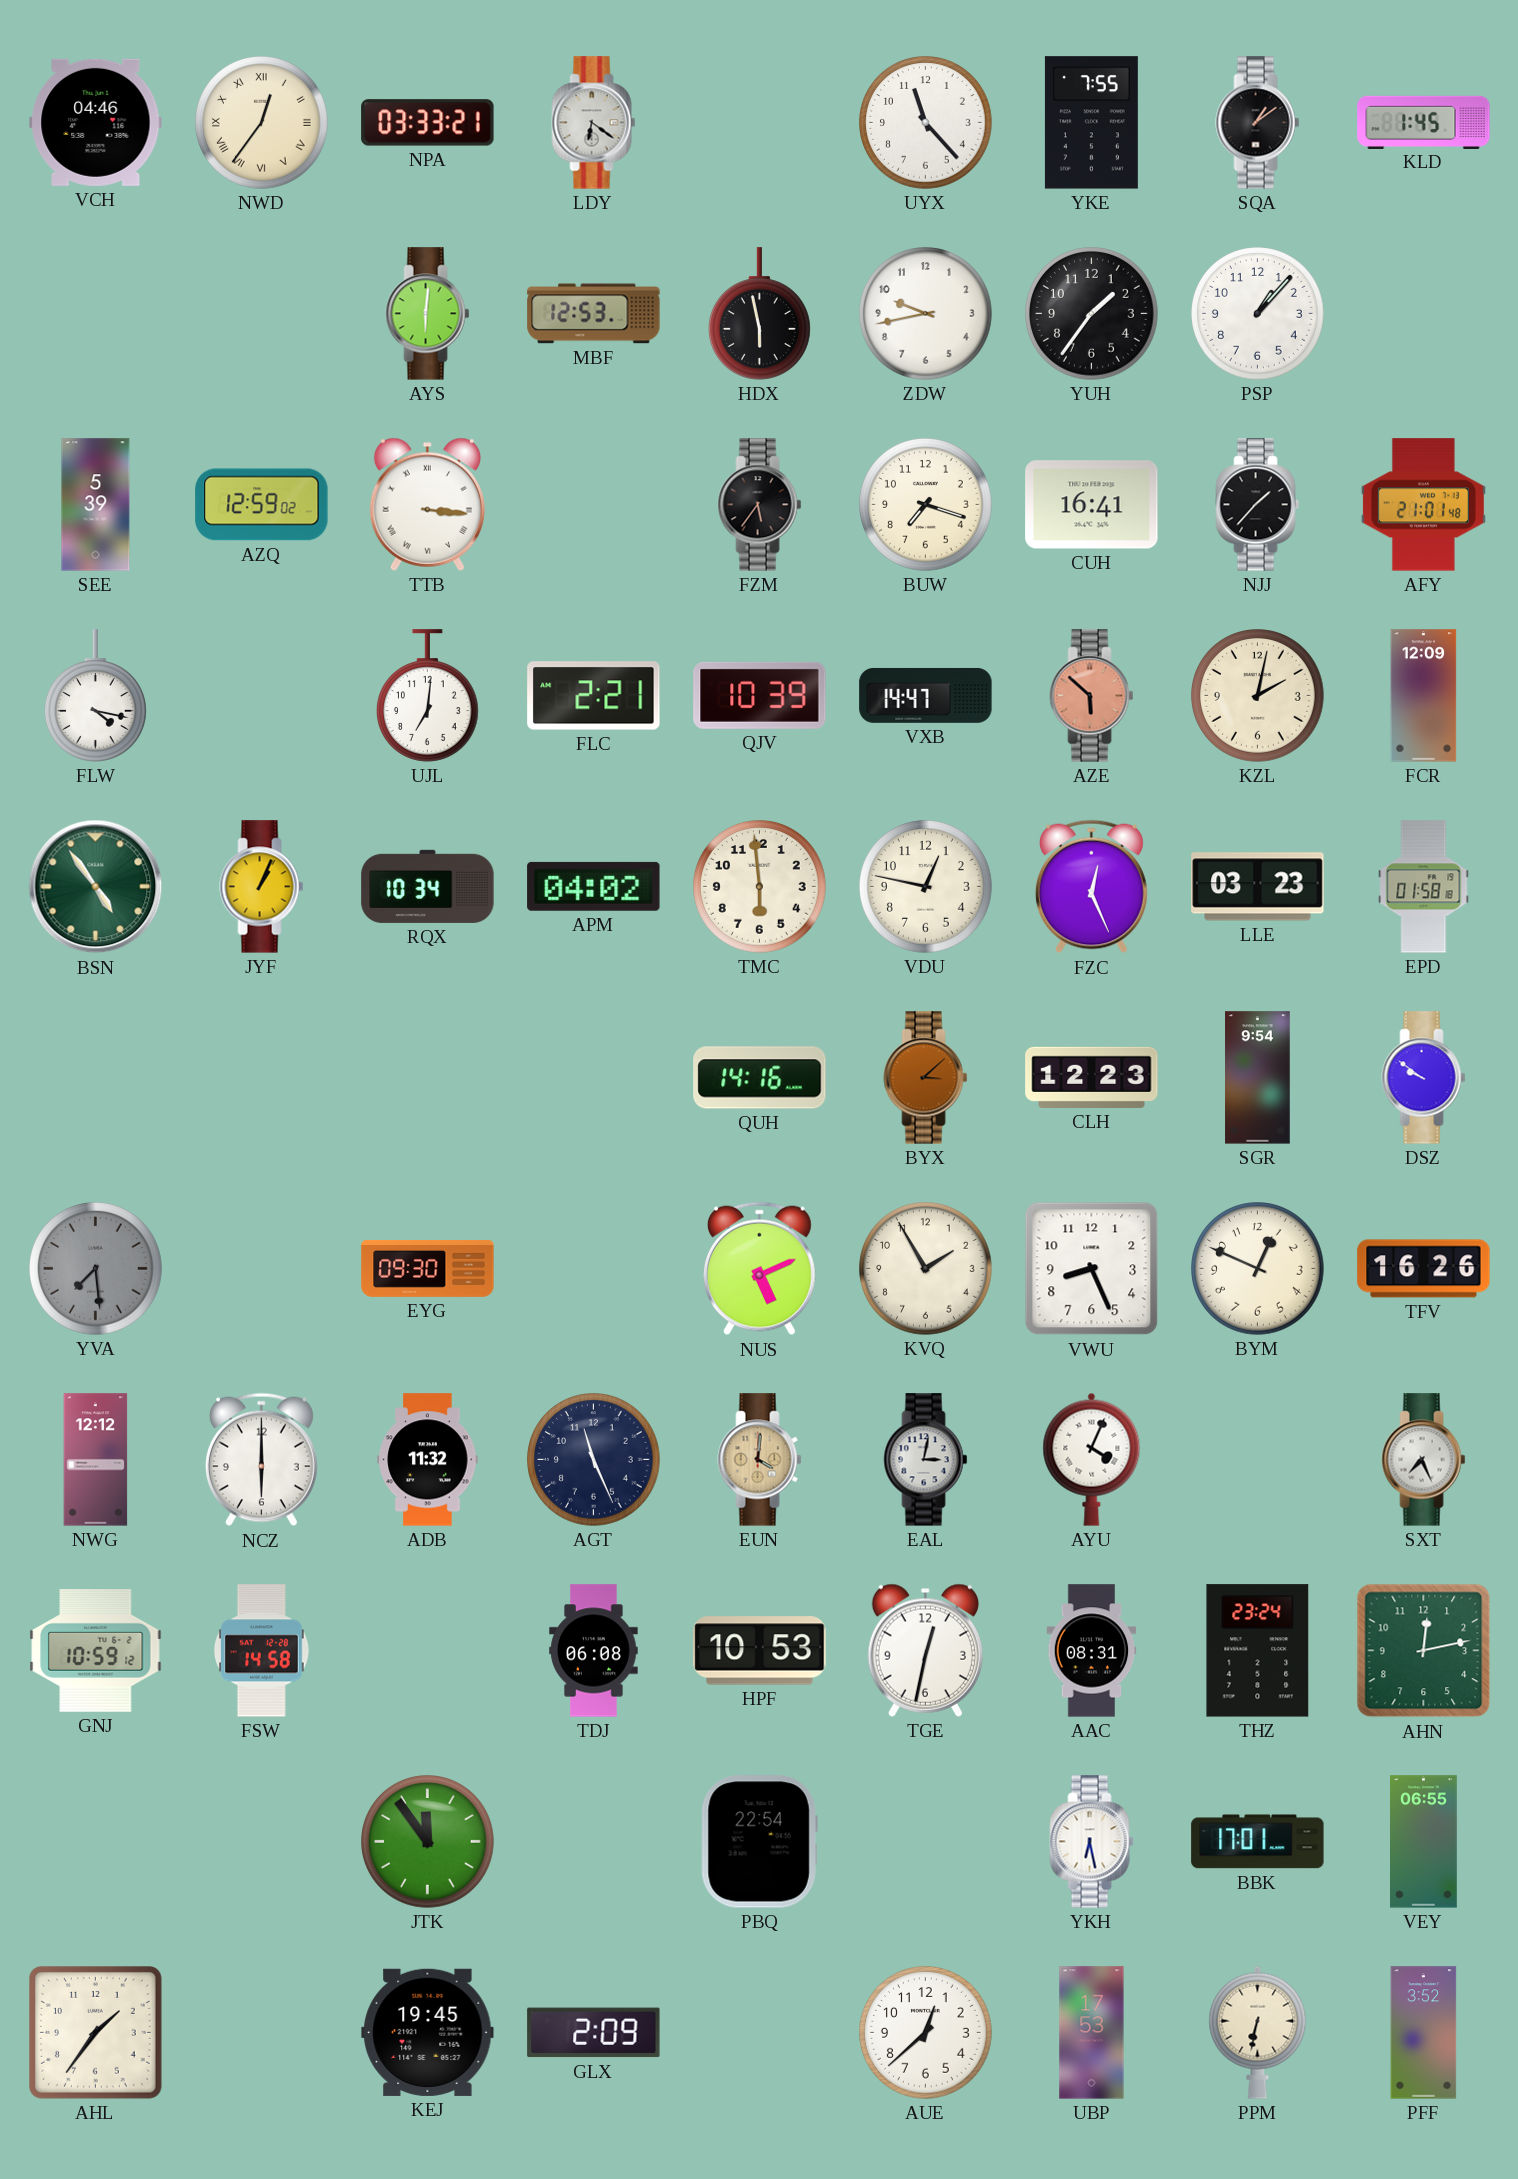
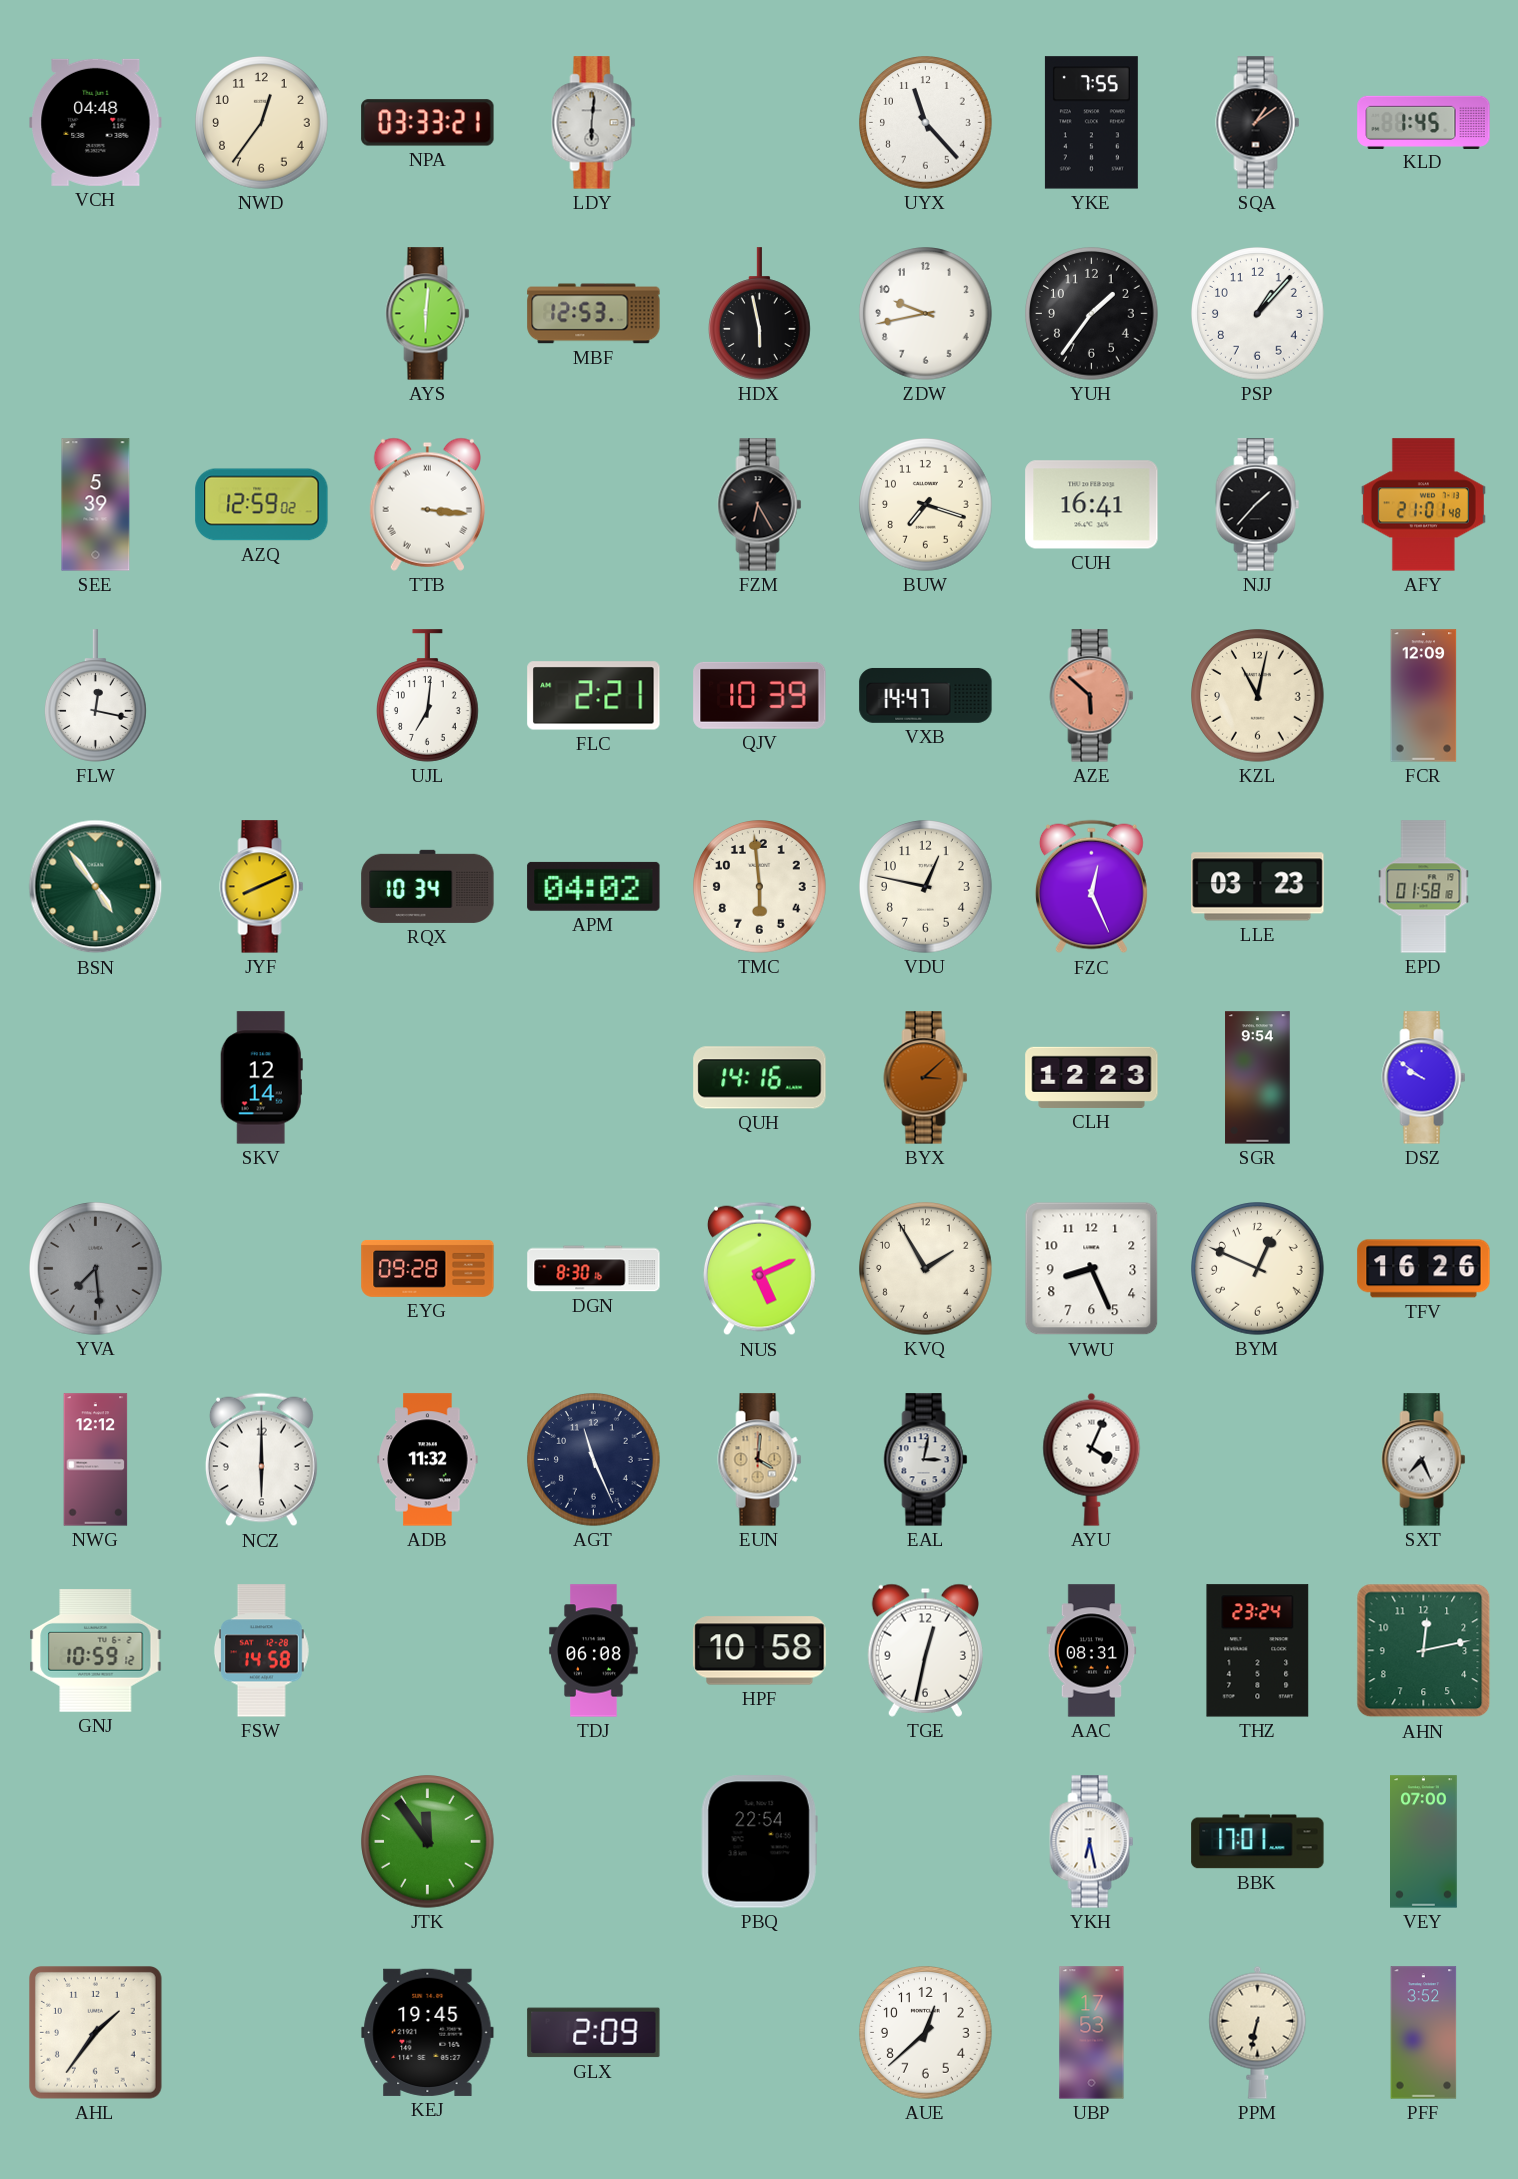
VCH: 04:46 -> 04:48 (96, 122)
NWD numerals: Roman -> Arabic (262, 123)
LDY: 6:21 -> 6:01 (594, 123)
FZM: 5:36 -> 6:25 (760, 505)
FLW: 4:17 -> 12:17 (96, 696)
KZL: 2:02 -> 11:02 (1258, 696)
JYF: 1:04 -> 8:11 (262, 887)
SKV: none -> 12:14 (261, 1078)
EYG: 09:30 -> 09:28 (428, 1268)
DGN: none -> 8:30 (594, 1269)
HPF: 10:53 -> 10:58 (760, 1651)
VEY: 06:55 -> 07:00 (1424, 1842)
